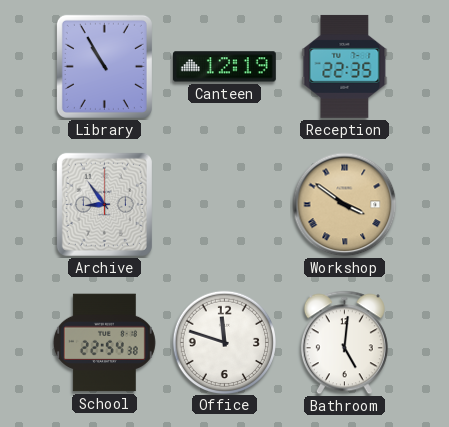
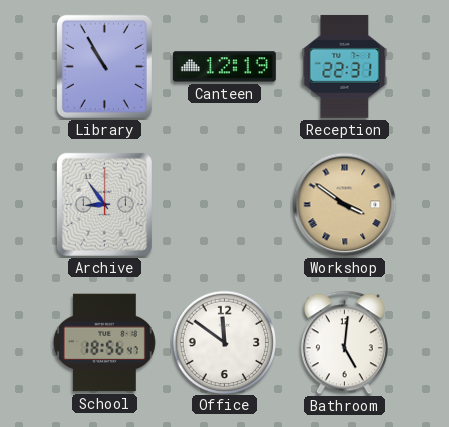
Reception: 22:35 -> 22:31 (345, 66)
School: 22:54 -> 18:56 (104, 343)
Office: 11:48 -> 11:51 (224, 342)
